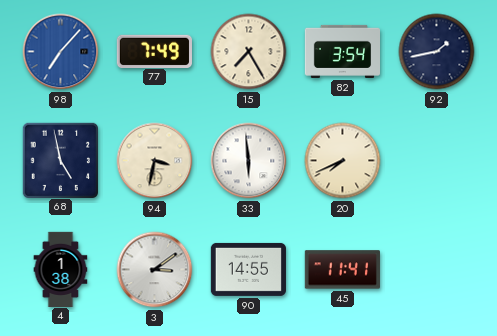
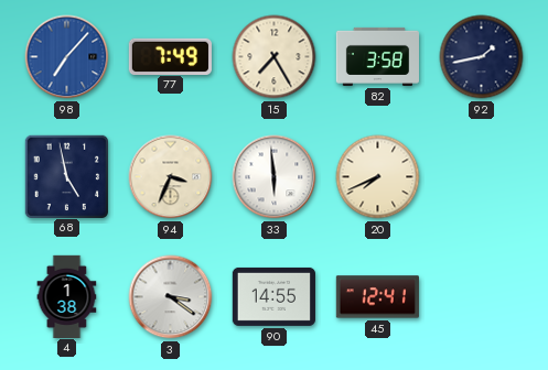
82: 3:54 -> 3:58 (377, 56)
94: 3:32 -> 3:34 (171, 177)
3: 3:09 -> 3:21 (171, 297)
45: 11:41 -> 12:41 (377, 297)
